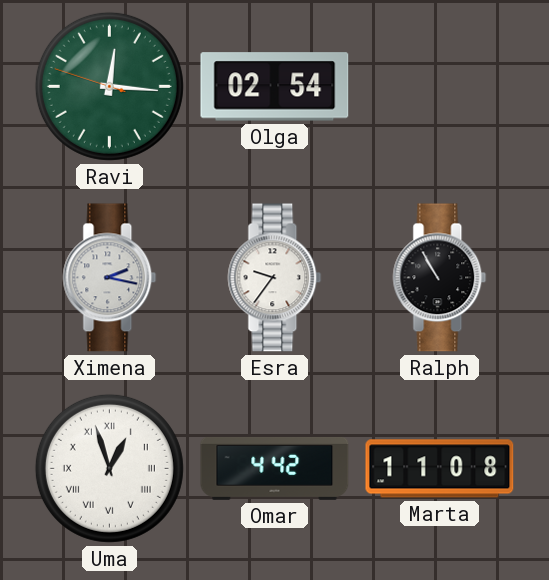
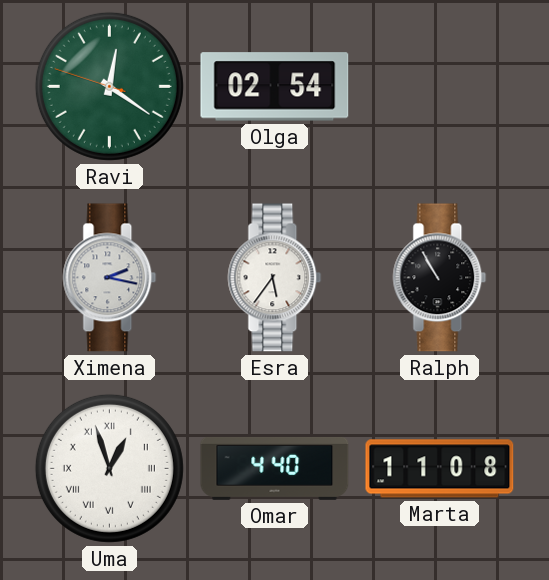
Ravi: 12:15 -> 12:20 (109, 86)
Esra: 9:36 -> 5:36 (275, 278)
Omar: 4:42 -> 4:40 (275, 468)
